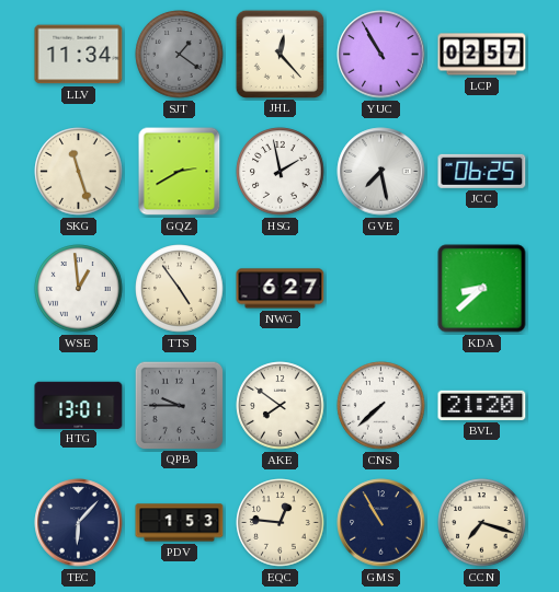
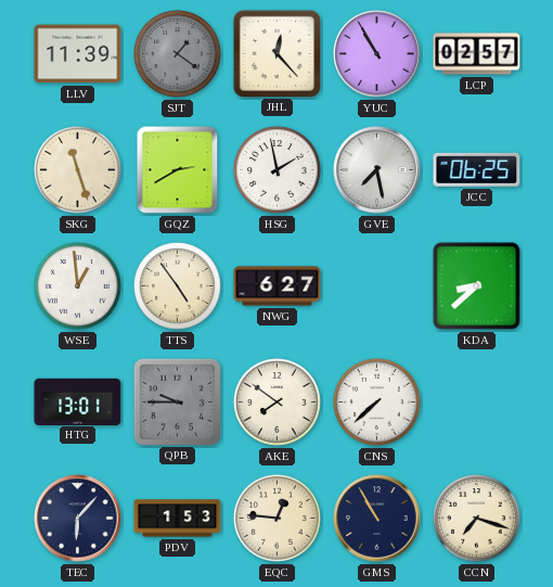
LLV: 11:34 -> 11:39 (78, 54)
BVL: 21:20 -> none (482, 405)
